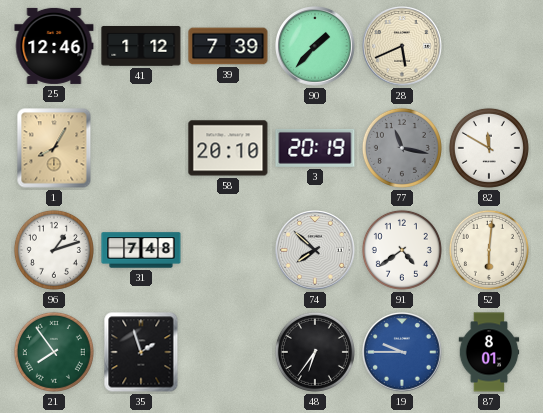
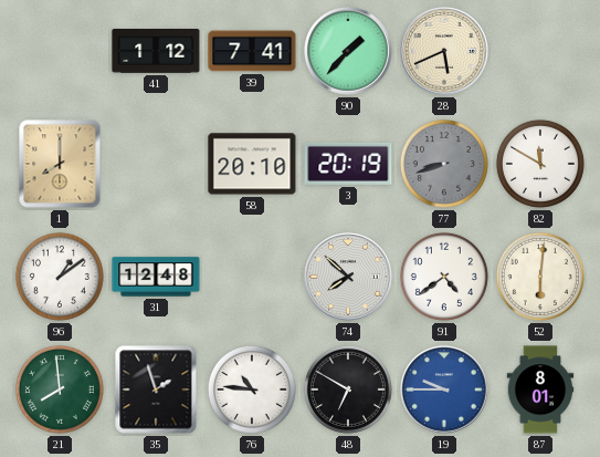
25: 12:46 -> none (54, 46)
39: 7:39 -> 7:41 (252, 51)
1: 8:05 -> 8:00 (60, 164)
77: 11:17 -> 8:42 (444, 164)
96: 1:12 -> 1:09 (60, 277)
31: 7:48 -> 12:48 (156, 277)
21: 7:54 -> 7:59 (60, 390)
76: none -> 10:46 (252, 390)
48: 6:36 -> 6:50 (348, 390)
